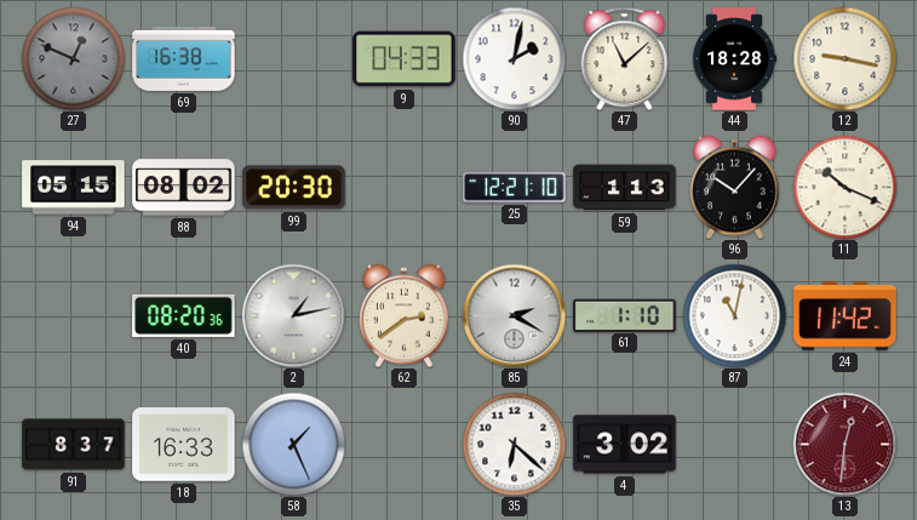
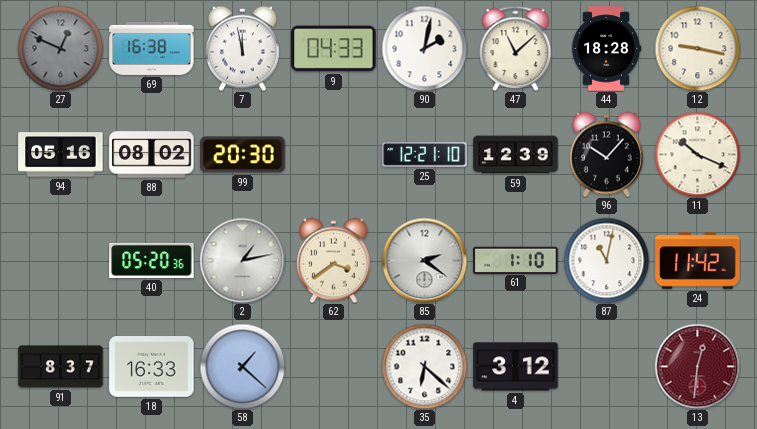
7: none -> 11:58 (243, 48)
94: 05:15 -> 05:16 (61, 155)
59: 1:13 -> 12:39 (516, 155)
40: 08:20 -> 05:20 (152, 260)
62: 2:39 -> 3:39 (334, 260)
85: 2:20 -> 2:21 (424, 260)
58: 1:26 -> 1:22 (242, 366)
4: 3:02 -> 3:12 (516, 367)
